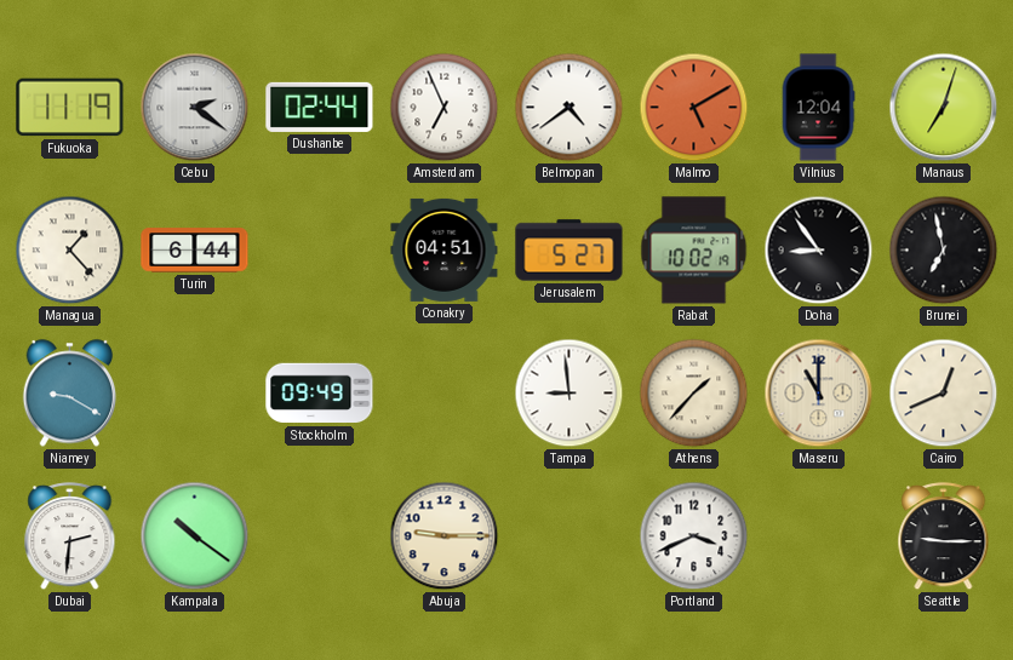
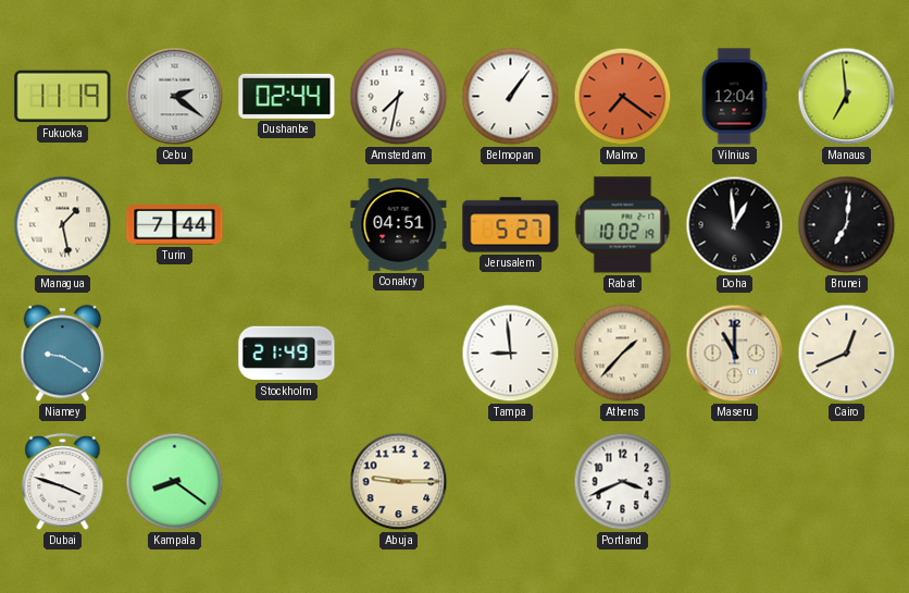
Amsterdam: 6:56 -> 7:32 (399, 97)
Belmopan: 4:39 -> 1:06 (511, 97)
Malmo: 5:10 -> 7:21 (623, 97)
Manaus: 7:03 -> 6:59 (847, 97)
Managua: 1:23 -> 1:28 (63, 225)
Turin: 6:44 -> 7:44 (175, 225)
Doha: 8:54 -> 12:59 (735, 225)
Brunei: 6:58 -> 7:01 (847, 225)
Stockholm: 09:49 -> 21:49 (287, 354)
Dubai: 2:31 -> 3:48 (63, 482)
Kampala: 10:21 -> 8:21 (175, 482)
Seattle: 9:15 -> none (944, 536)
